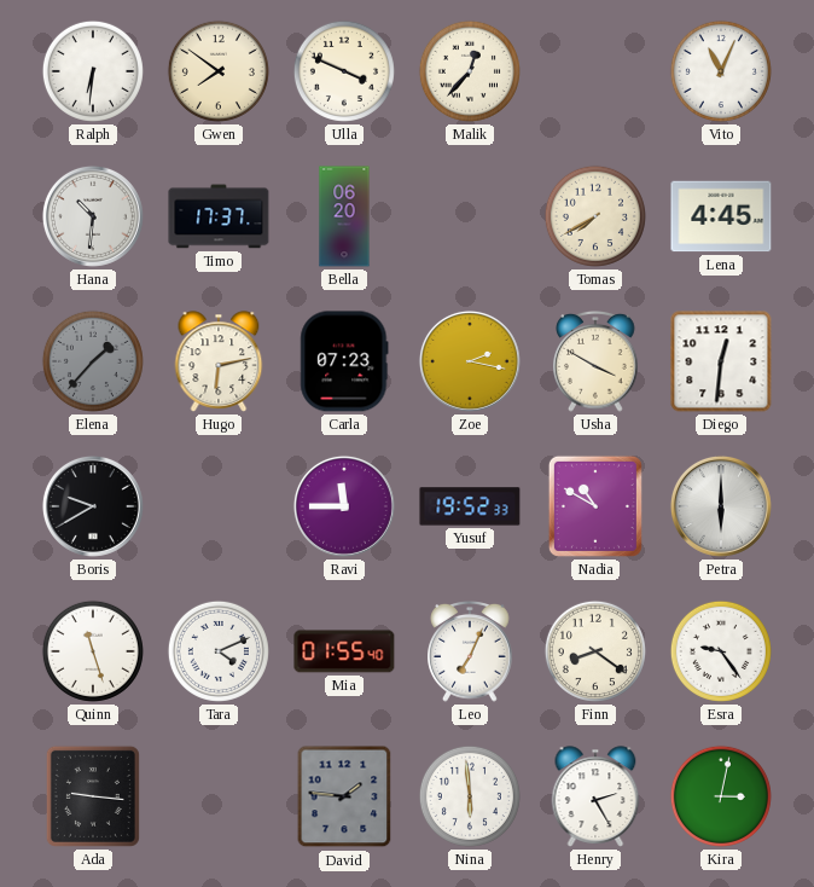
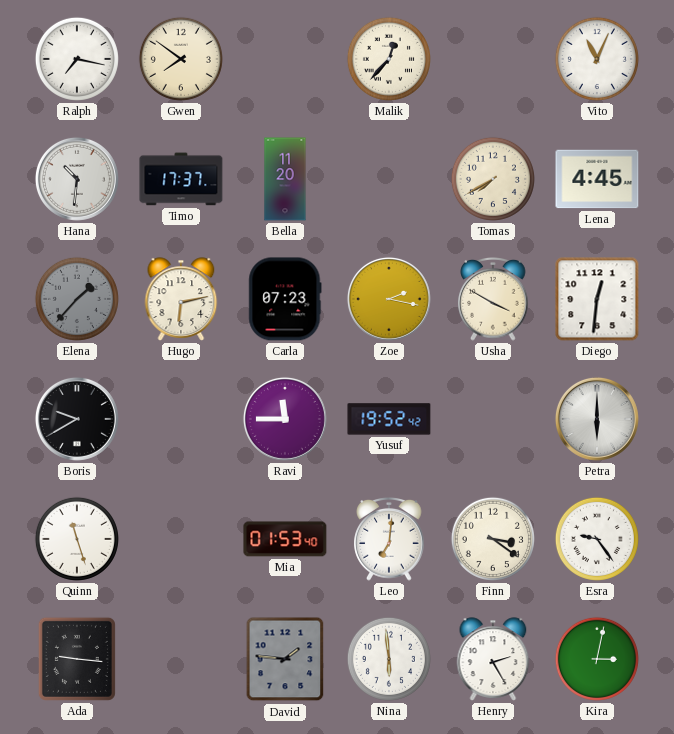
Ralph: 6:31 -> 7:17 (77, 59)
Ulla: 3:49 -> none (344, 71)
Bella: 06:20 -> 11:20 (285, 179)
Yusuf: 19:52:33 -> 19:52:42 (389, 419)
Nadia: 10:50 -> none (595, 506)
Tara: 4:11 -> none (219, 651)
Mia: 01:55 -> 01:53 (285, 539)
Leo: 7:04 -> 7:01 (389, 540)
Finn: 8:21 -> 3:21 (493, 539)
